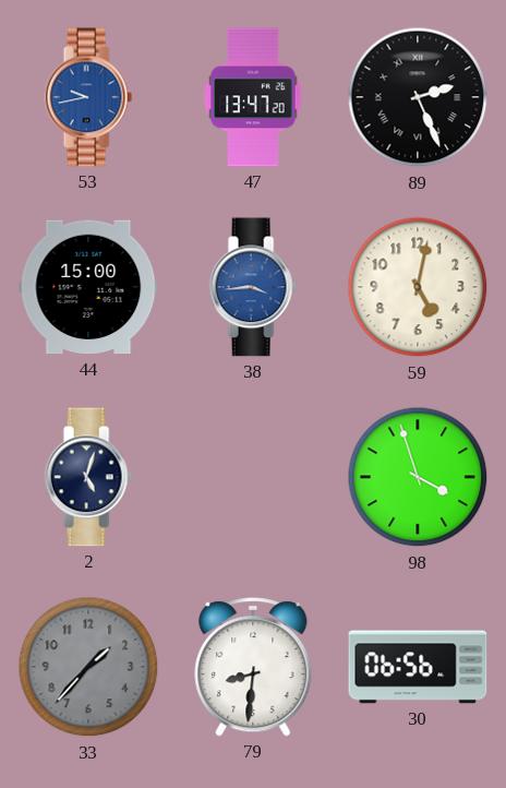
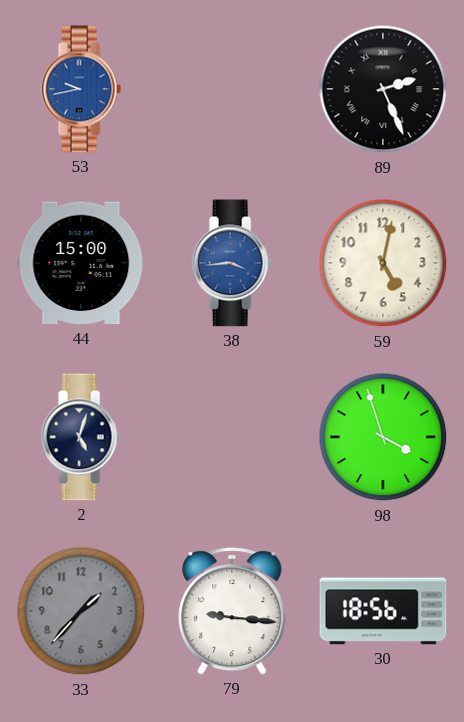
47: 13:47 -> none (253, 97)
79: 8:31 -> 9:16 (232, 611)
30: 06:56 -> 18:56 (383, 611)
